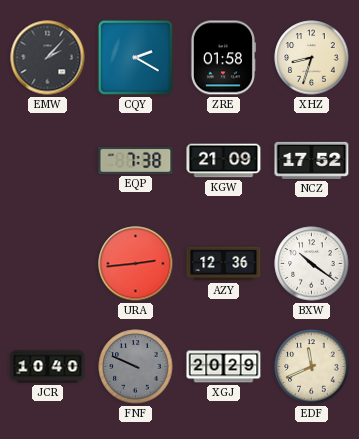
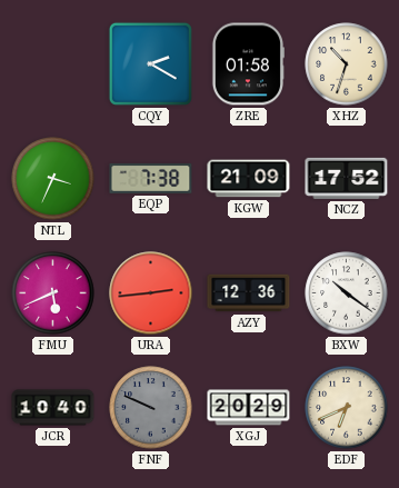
EMW: 2:07 -> none (48, 58)
XHZ: 8:33 -> 10:33 (347, 64)
NTL: none -> 3:34 (53, 179)
FMU: none -> 5:41 (53, 293)
EDF: 11:41 -> 6:41 (347, 408)
